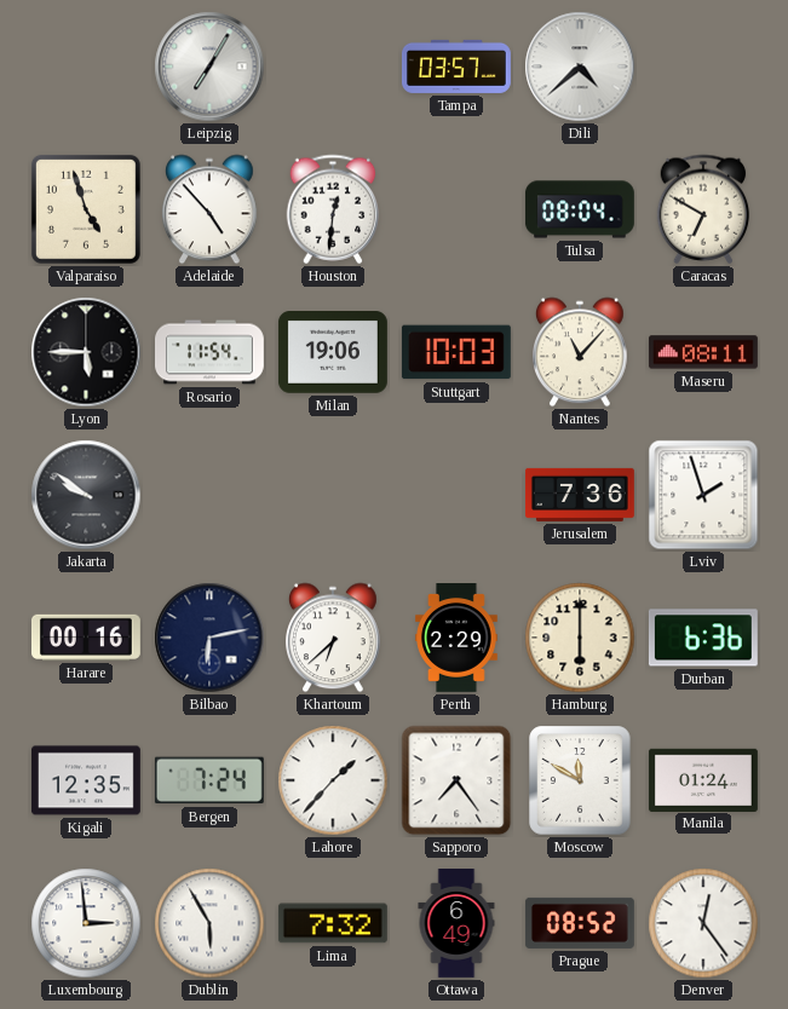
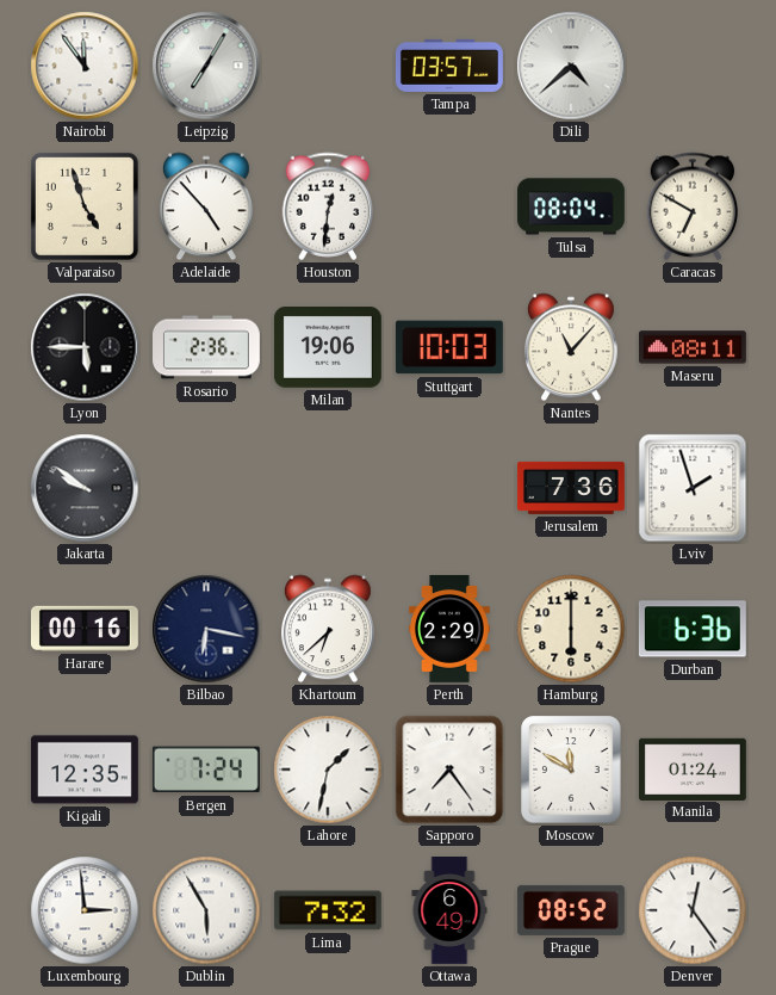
Nairobi: none -> 11:54 (85, 66)
Rosario: 11:54 -> 2:36 (207, 347)
Bilbao: 6:13 -> 6:17 (206, 629)
Lahore: 1:37 -> 1:32 (328, 770)
